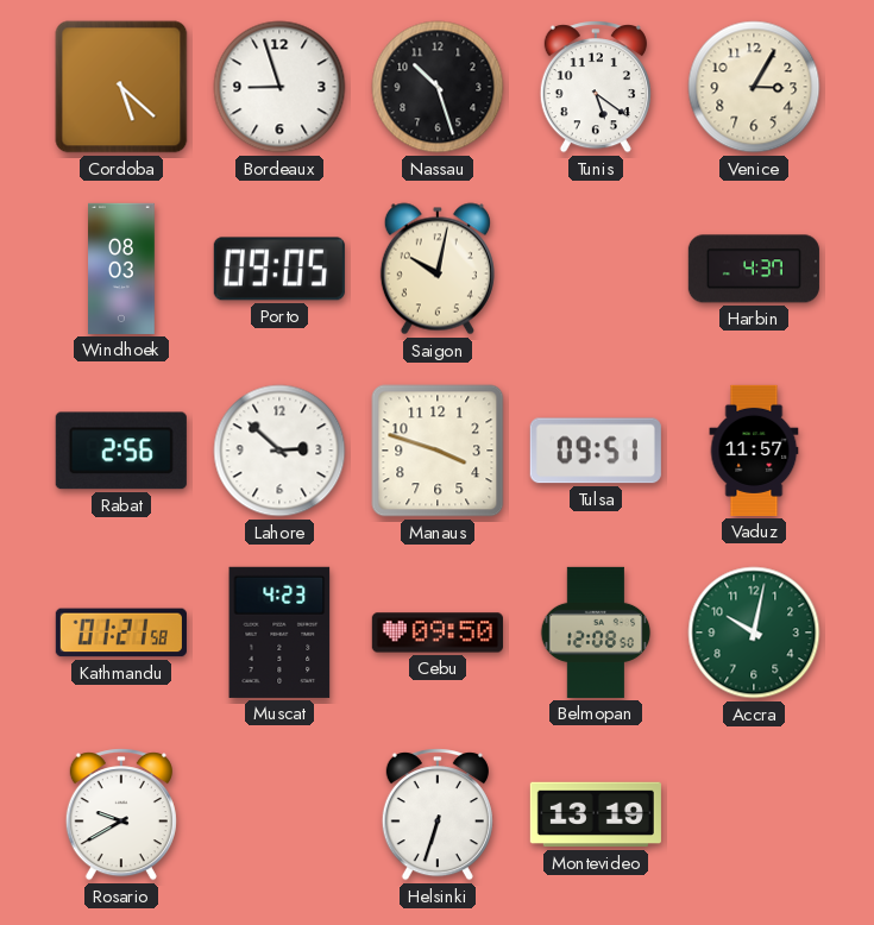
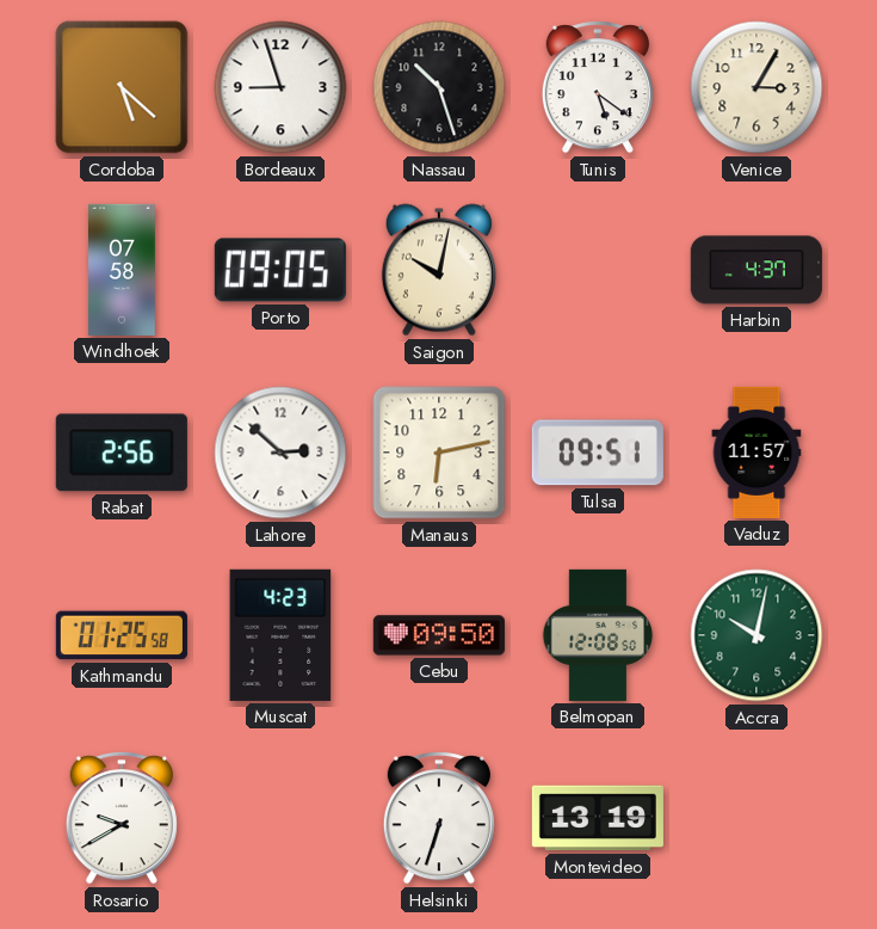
Windhoek: 08:03 -> 07:58 (123, 270)
Manaus: 3:48 -> 6:13 (439, 453)
Kathmandu: 01:21 -> 01:25 (122, 635)
